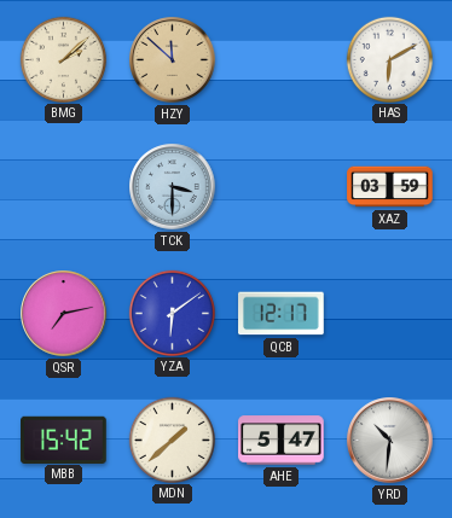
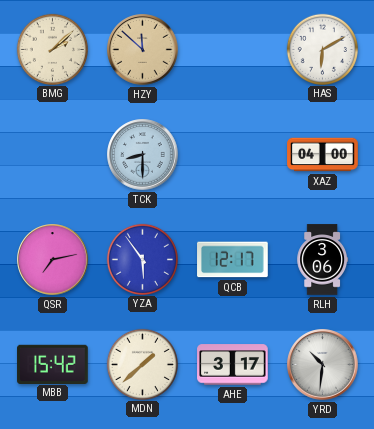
TCK: 3:30 -> 8:30 (143, 155)
XAZ: 03:59 -> 04:00 (323, 155)
YZA: 6:09 -> 5:54 (142, 259)
RLH: none -> 3:06 (323, 260)
AHE: 5:47 -> 3:17 (233, 365)
